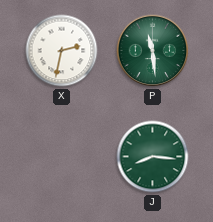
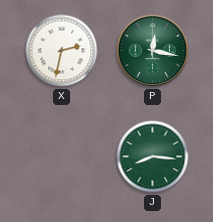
P: 11:29 -> 12:17 (153, 51)
